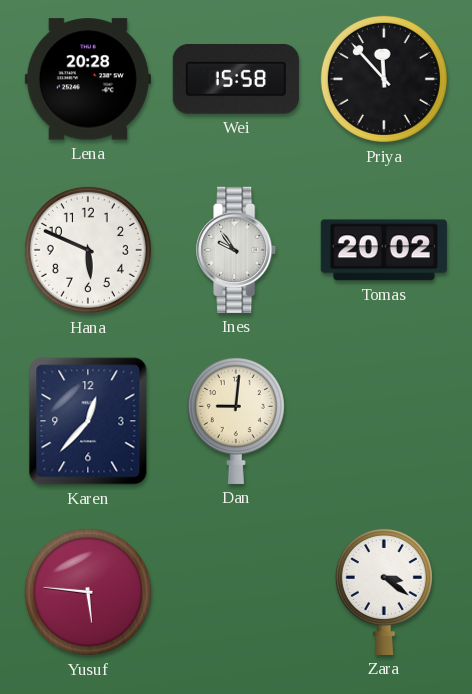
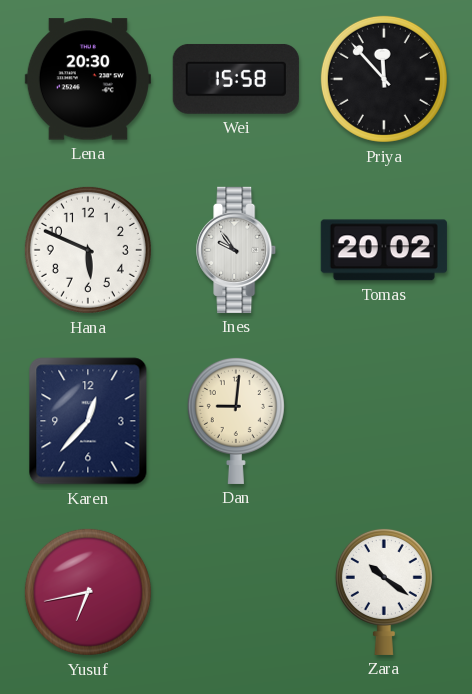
Lena: 20:28 -> 20:30 (88, 79)
Yusuf: 5:46 -> 6:43 (88, 592)
Zara: 3:21 -> 10:21 (384, 591)
